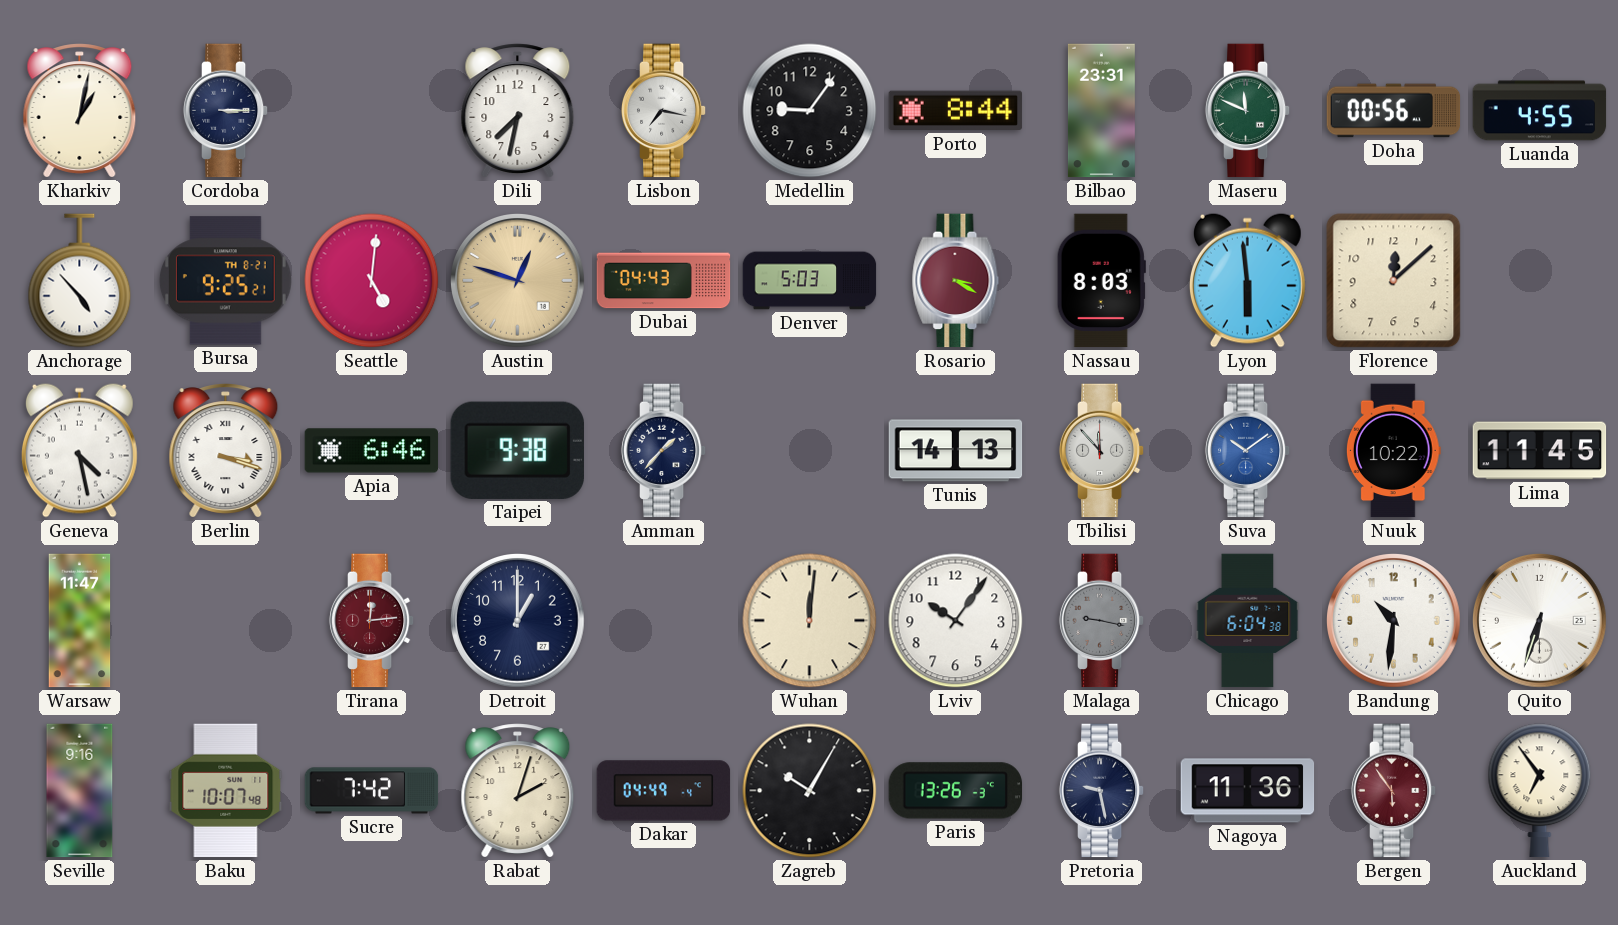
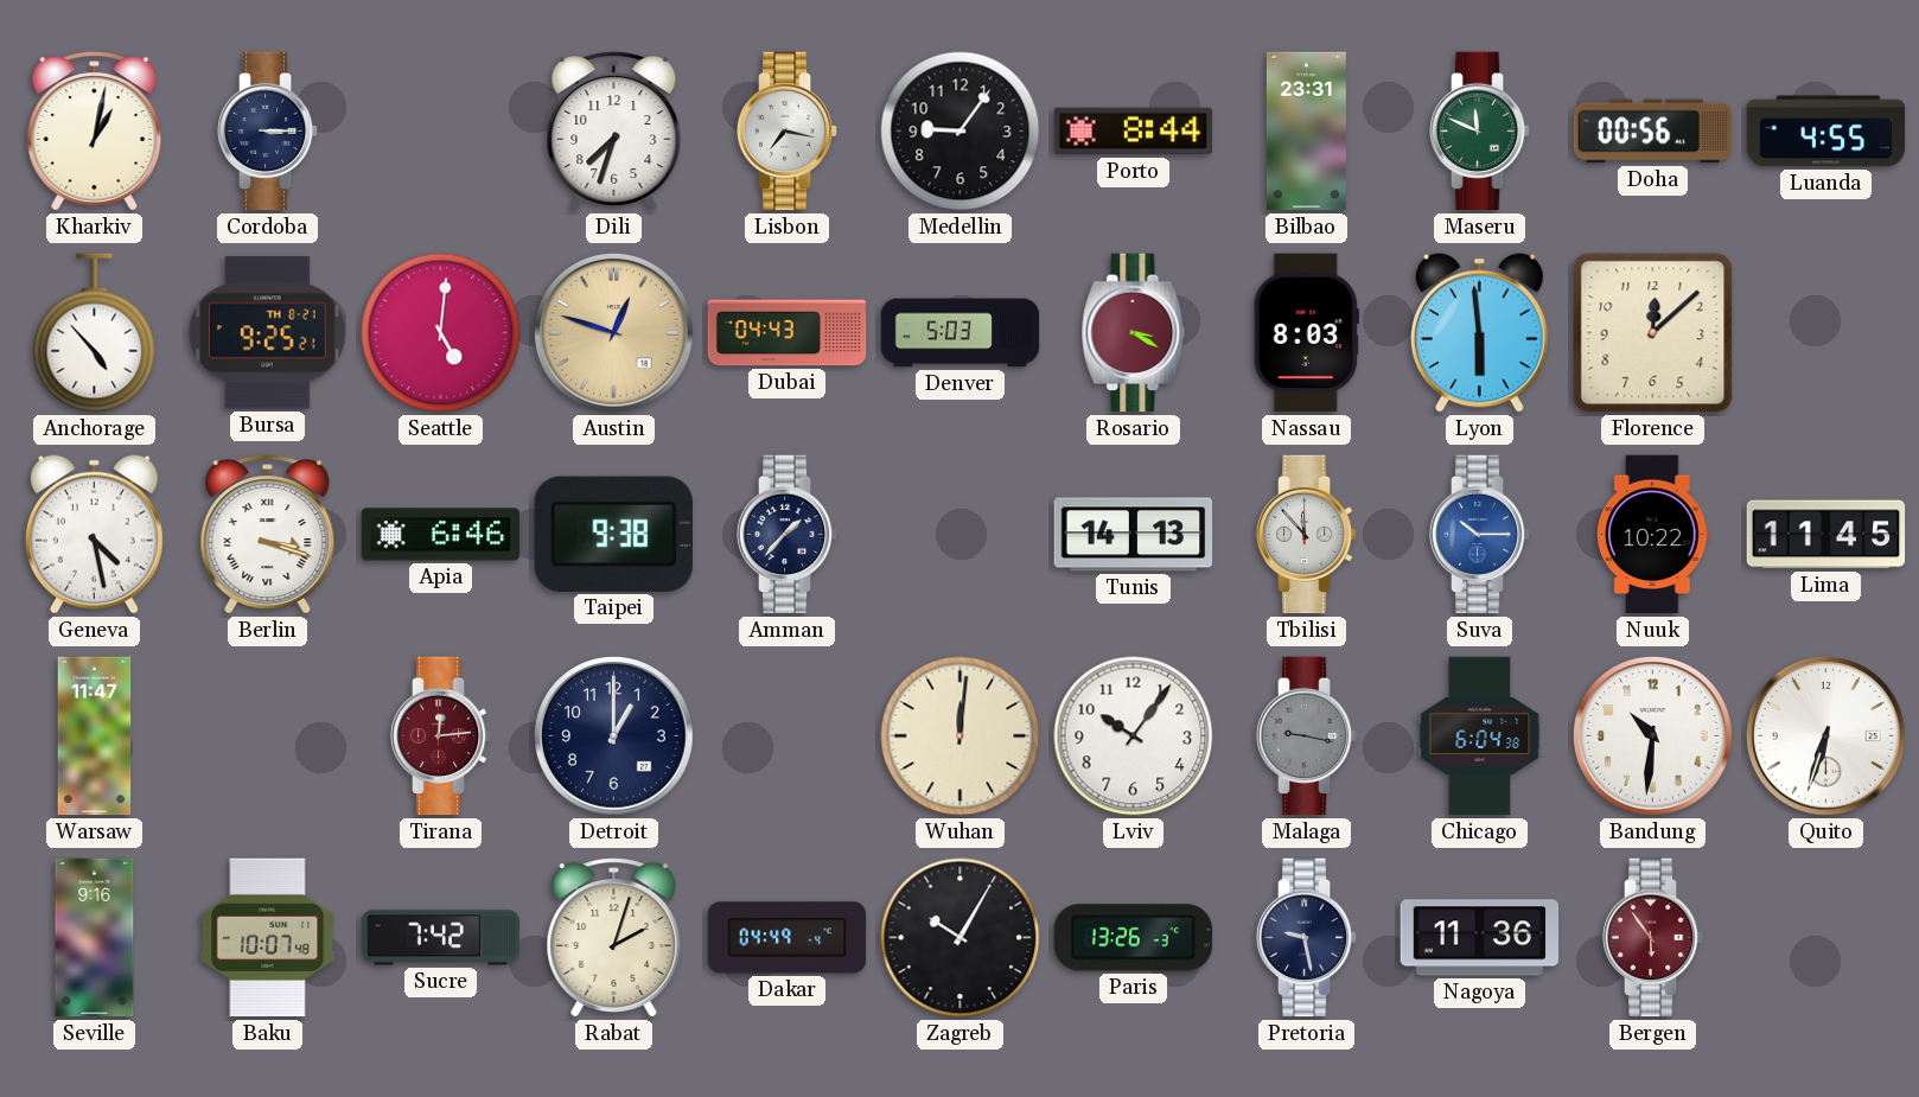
Dili: 7:32 -> 7:33 (614, 132)
Suva: 10:09 -> 10:15 (1480, 535)
Auckland: 6:54 -> none (1540, 791)
